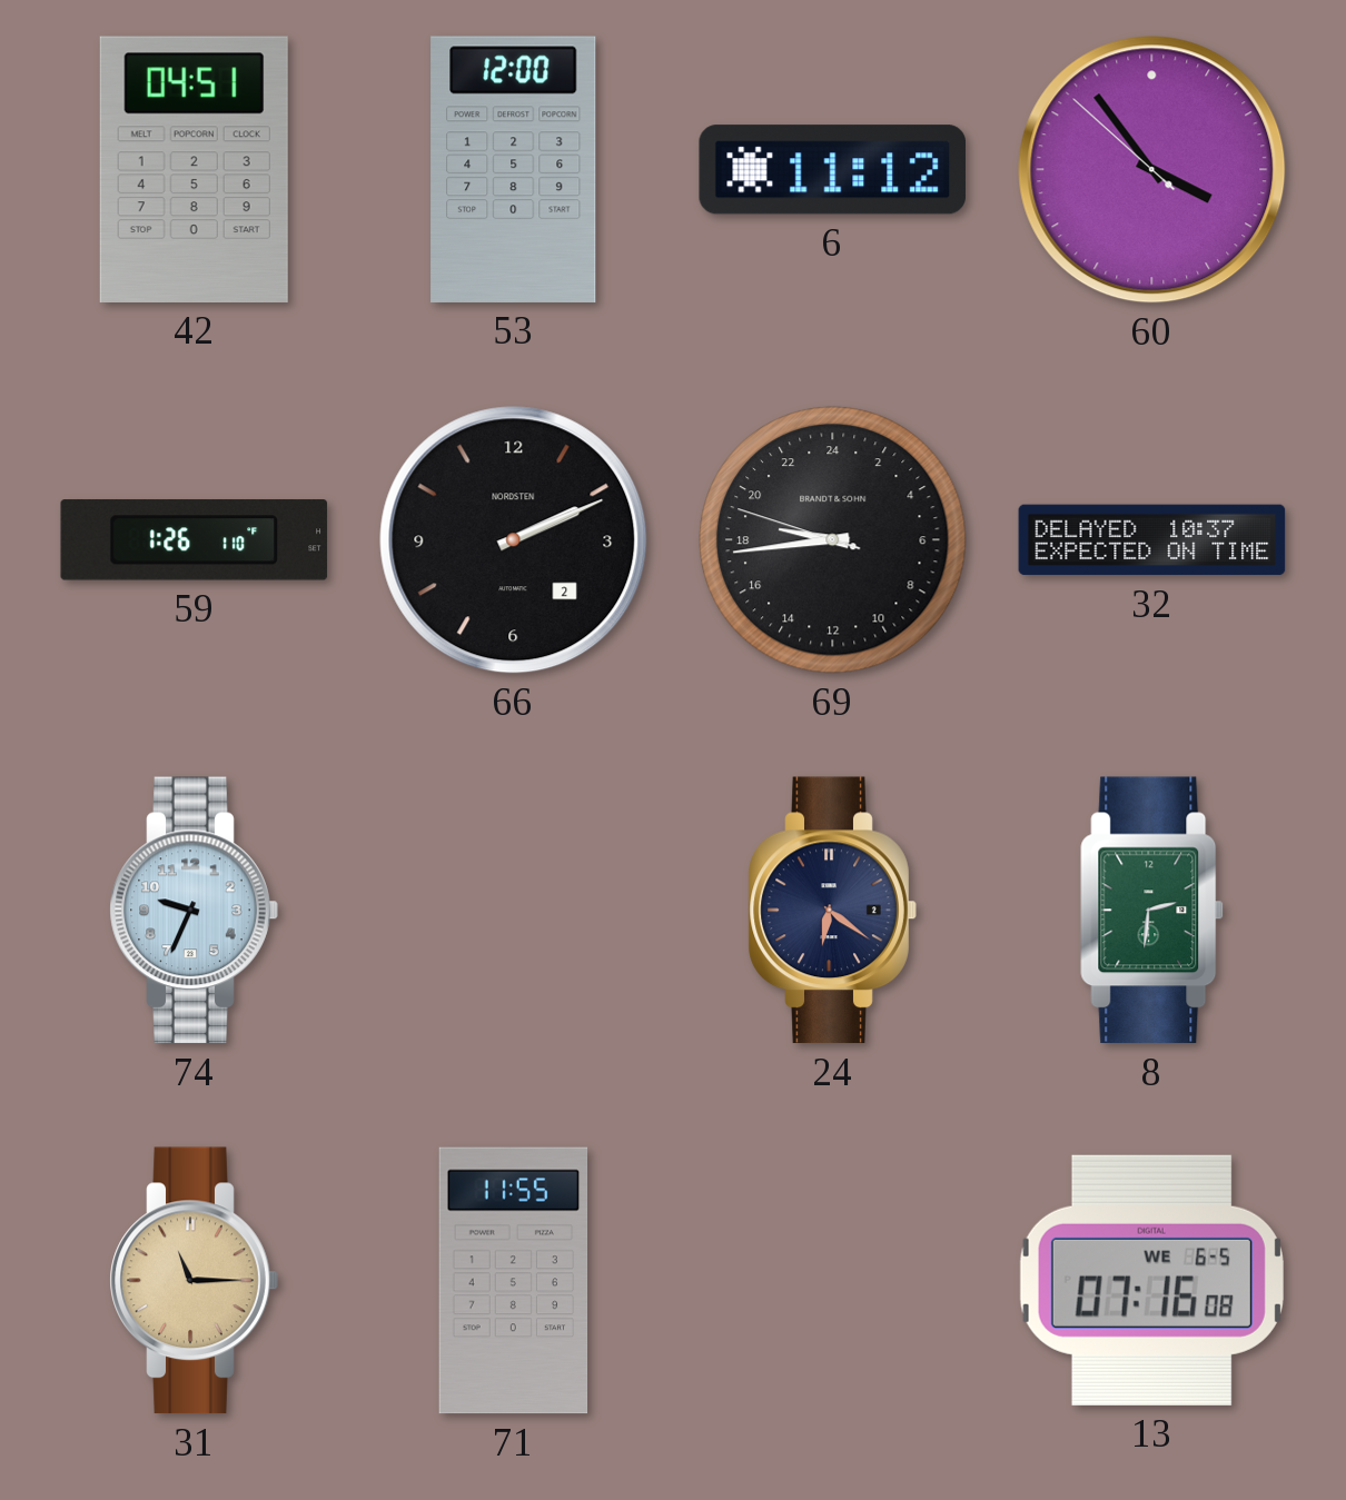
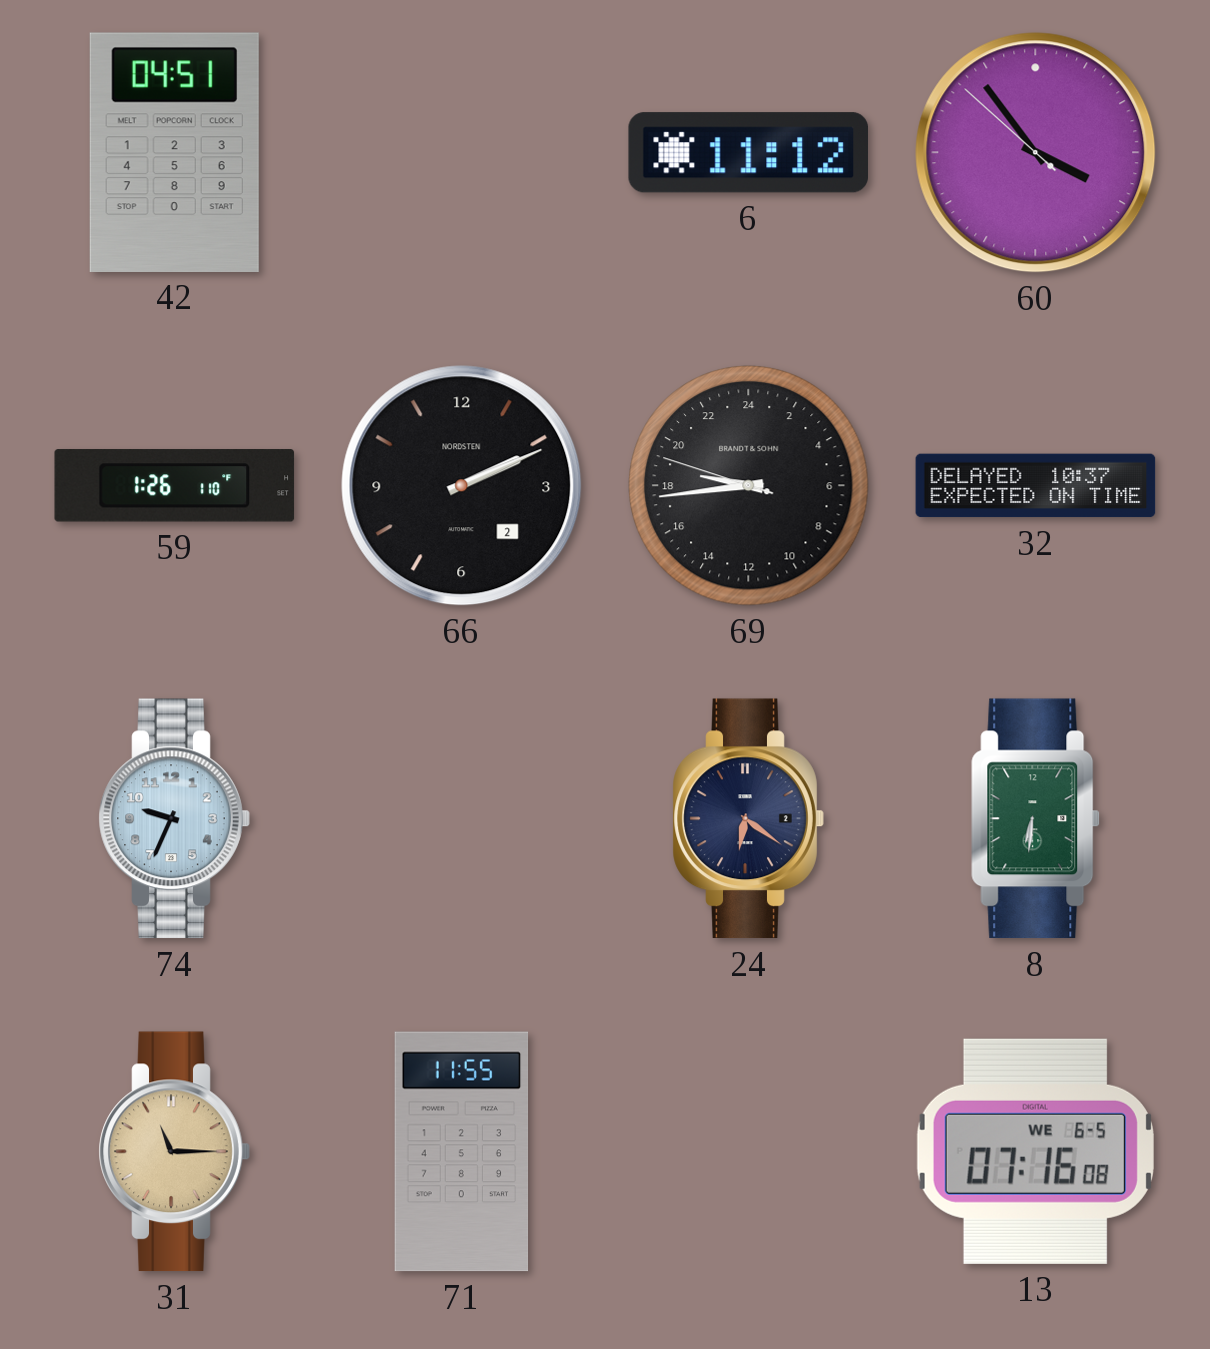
53: 12:00 -> none (514, 169)
8: 2:31 -> 6:31 (1036, 819)
